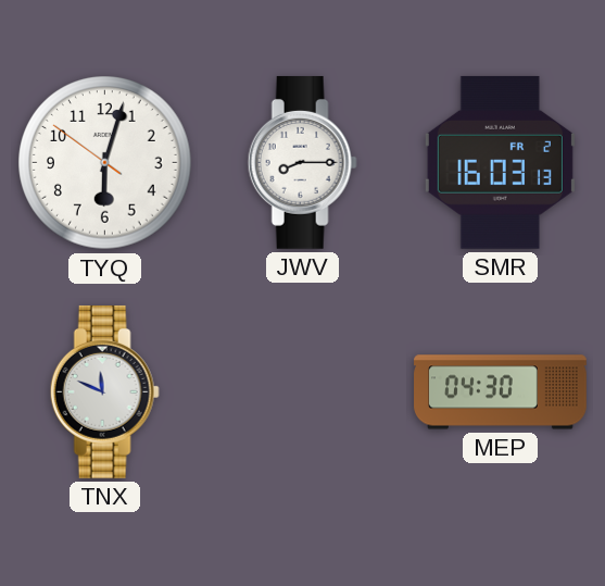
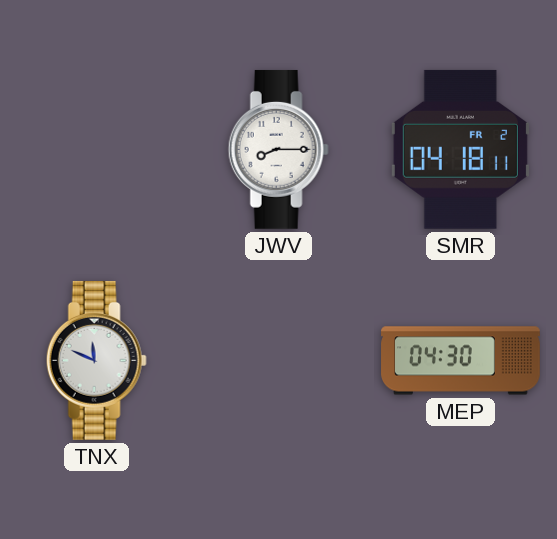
TYQ: 6:02 -> none (105, 163)
SMR: 16:03 -> 04:18 (460, 149)
